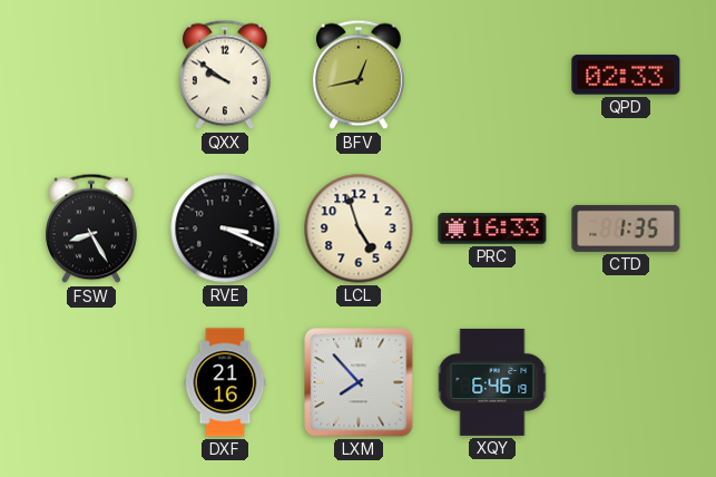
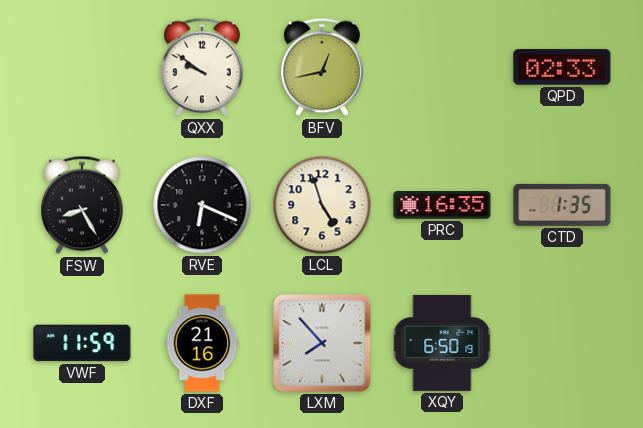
RVE: 3:19 -> 6:19 (202, 205)
PRC: 16:33 -> 16:35 (442, 205)
VWF: none -> 11:59 (82, 343)
XQY: 6:46 -> 6:50 (442, 343)
